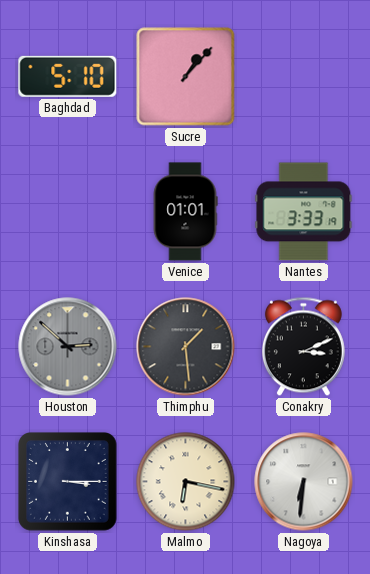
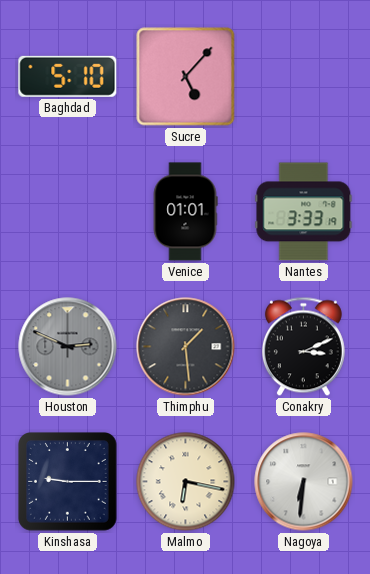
Sucre: 1:07 -> 5:07 (186, 77)
Houston: 2:52 -> 2:49 (68, 347)
Kinshasa: 3:15 -> 9:15 (68, 482)
